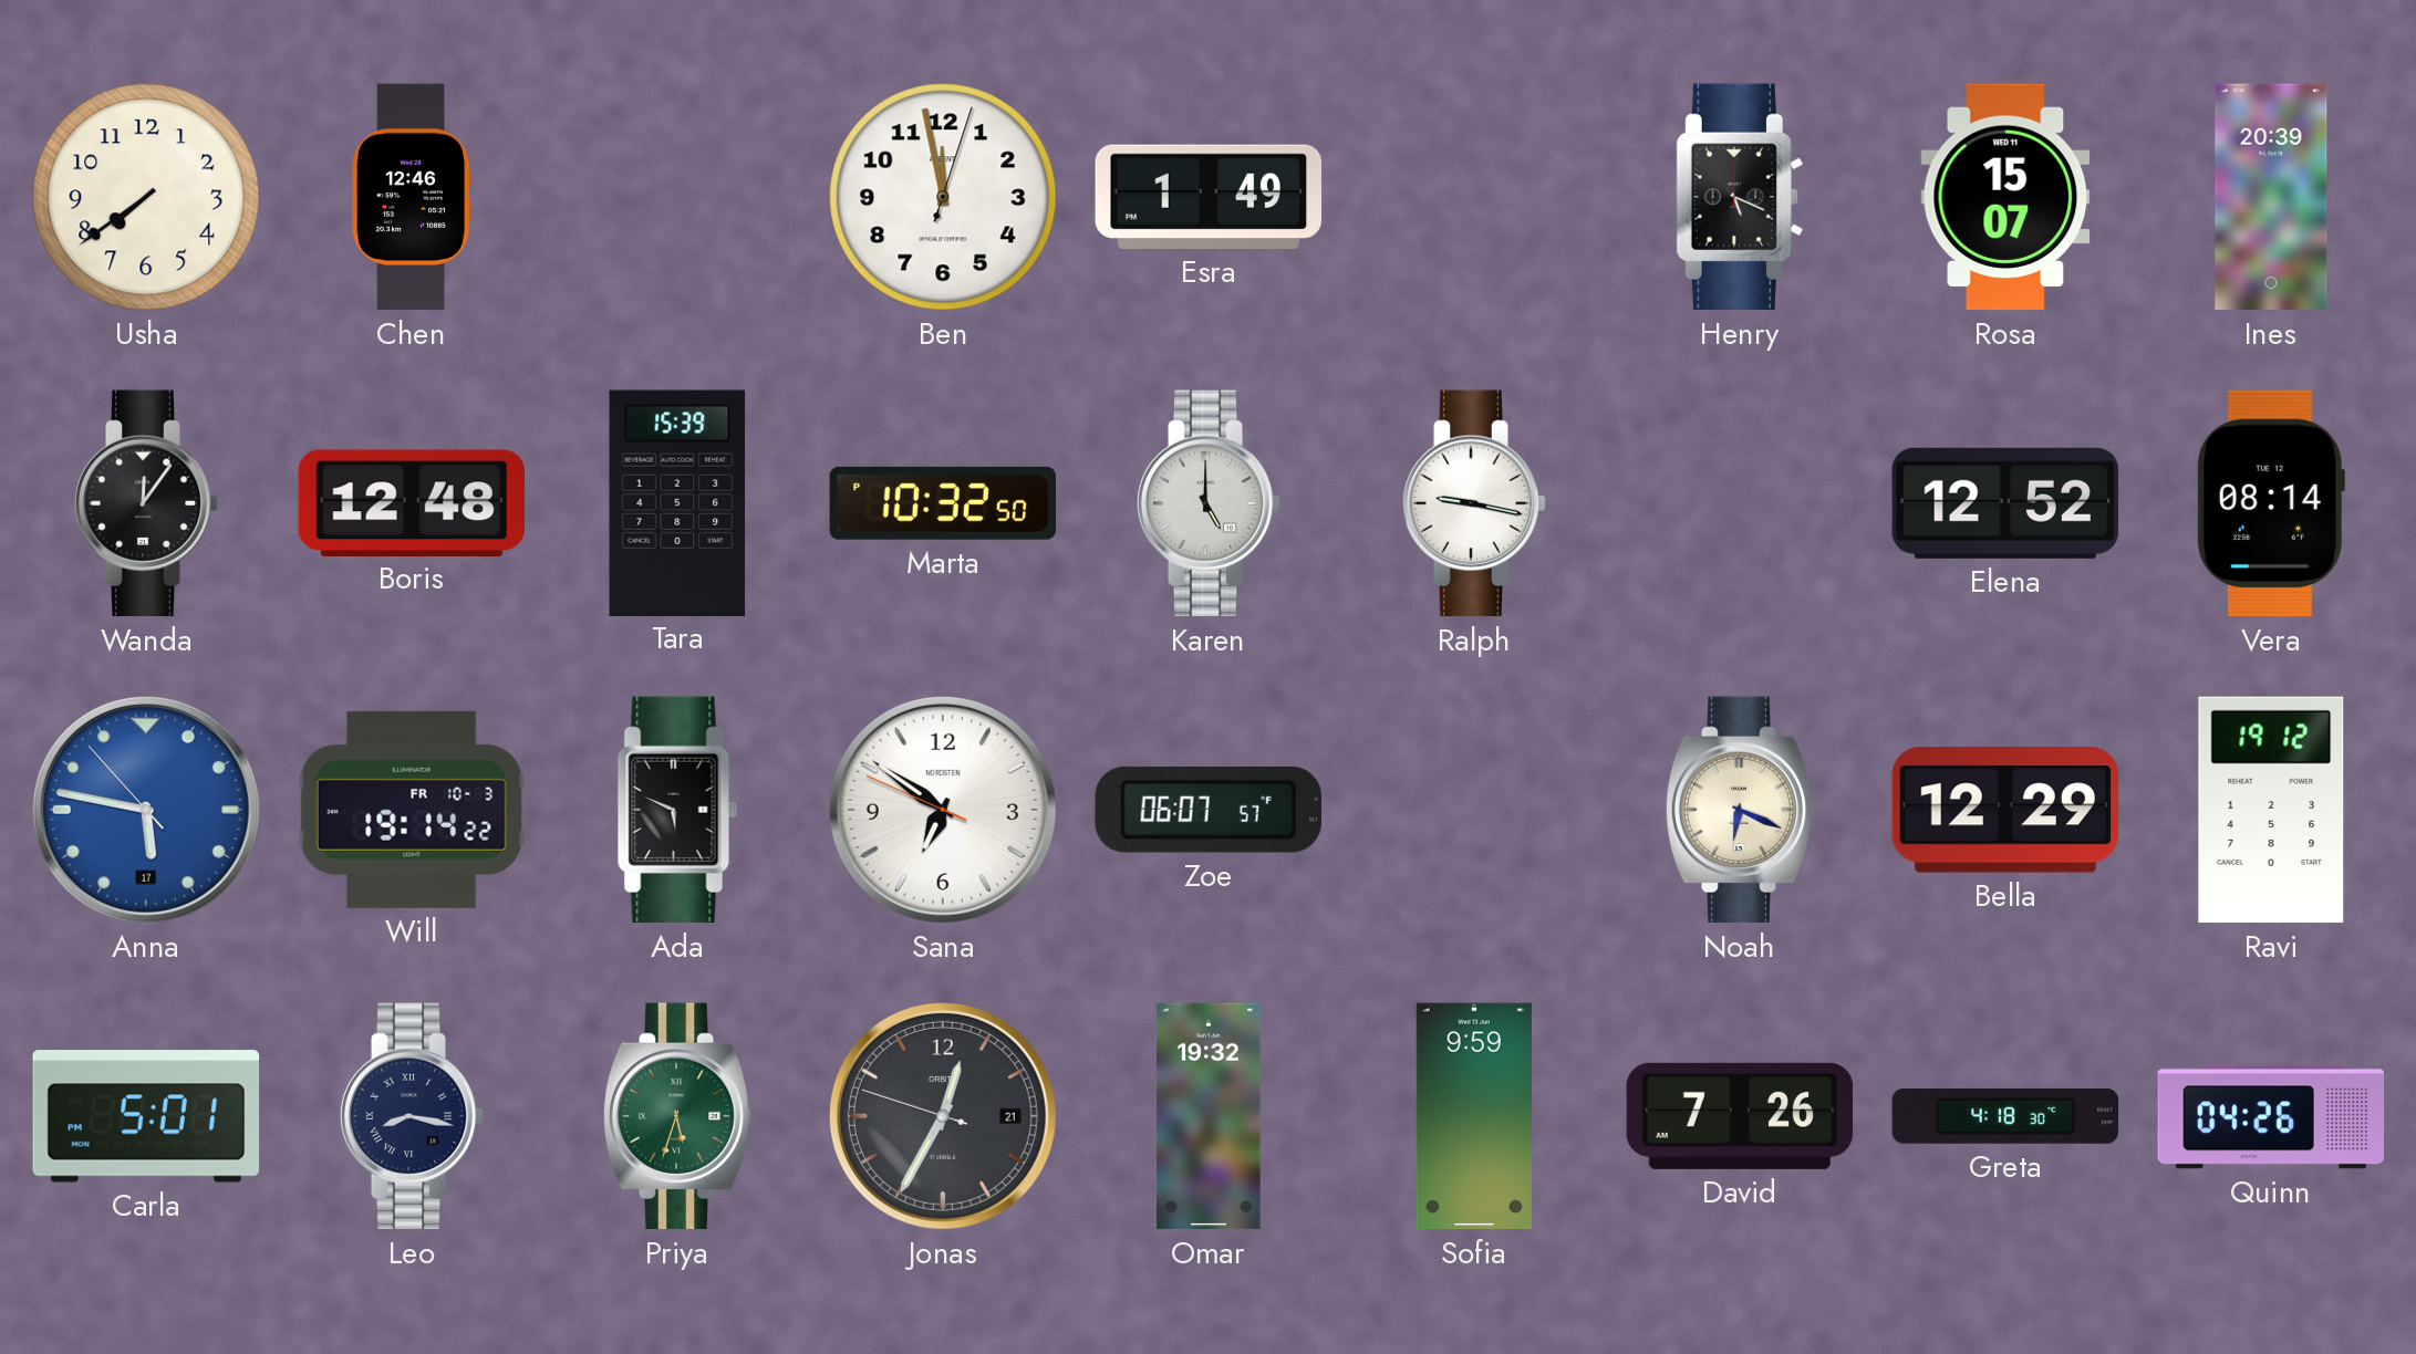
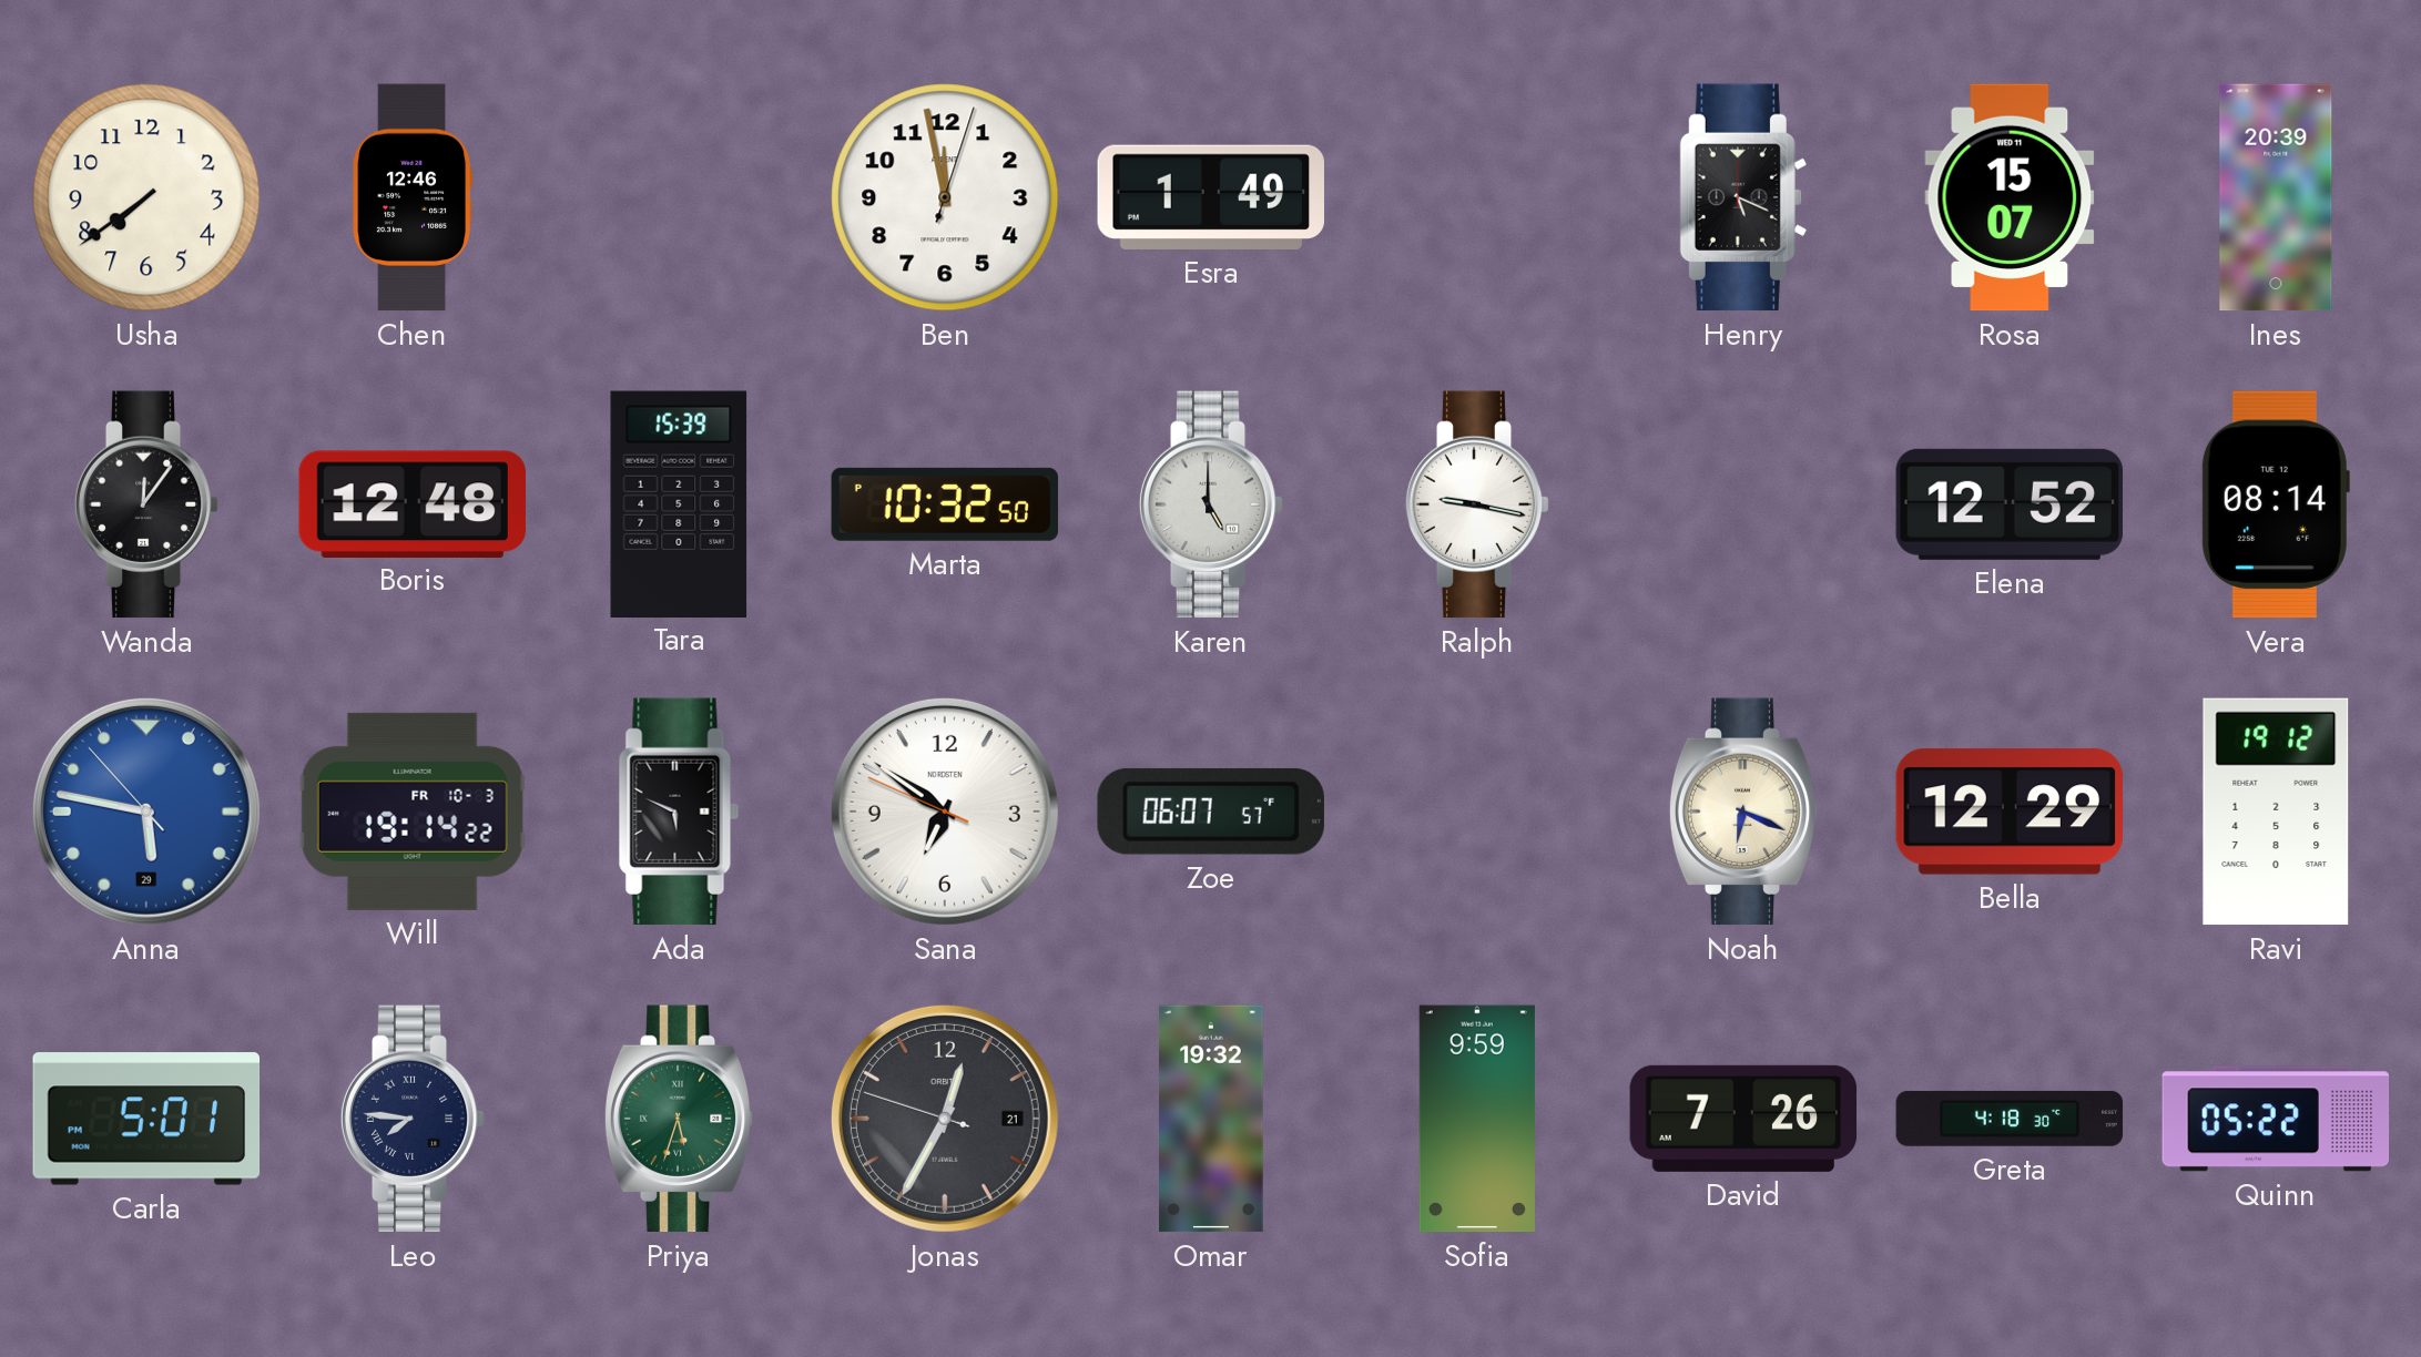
Anna date: 17 -> 29 (146, 812)
Leo: 8:17 -> 7:46 (413, 1119)
Quinn: 04:26 -> 05:22 (2276, 1119)
